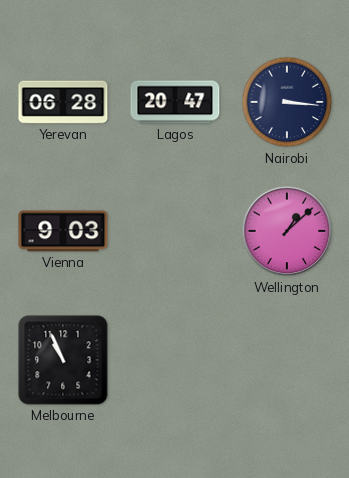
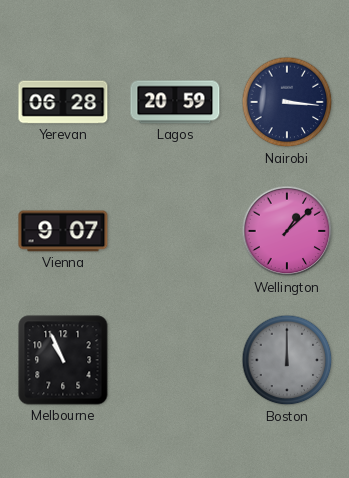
Lagos: 20:47 -> 20:59 (175, 102)
Vienna: 9:03 -> 9:07 (63, 231)
Boston: none -> 12:00 (287, 360)
